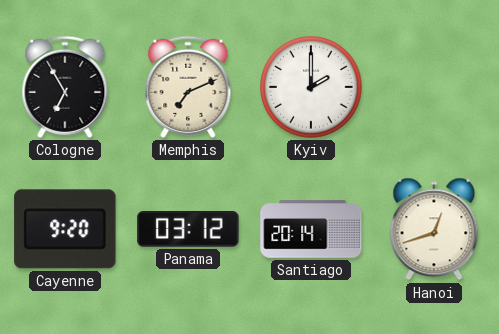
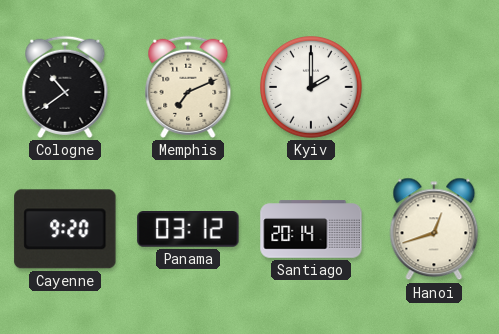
Cologne: 6:55 -> 10:39 (65, 87)
